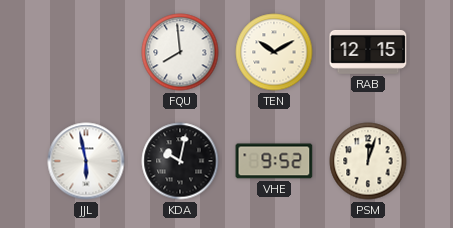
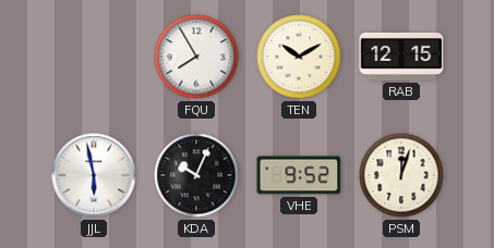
FQU: 7:59 -> 7:55 (196, 57)
KDA: 10:02 -> 10:04 (196, 175)
